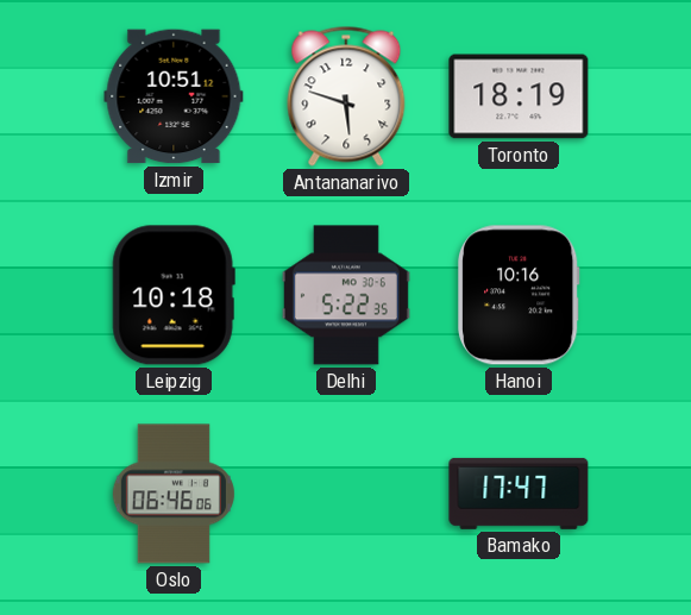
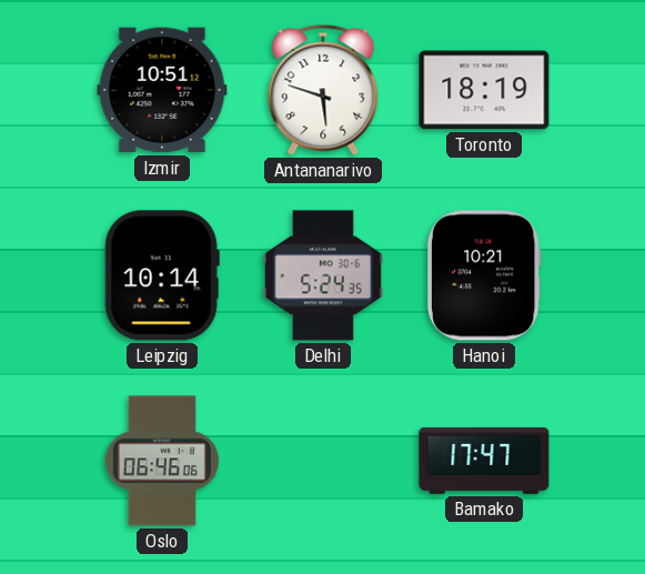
Leipzig: 10:18 -> 10:14 (162, 275)
Delhi: 5:22 -> 5:24 (323, 275)
Hanoi: 10:16 -> 10:21 (485, 275)
